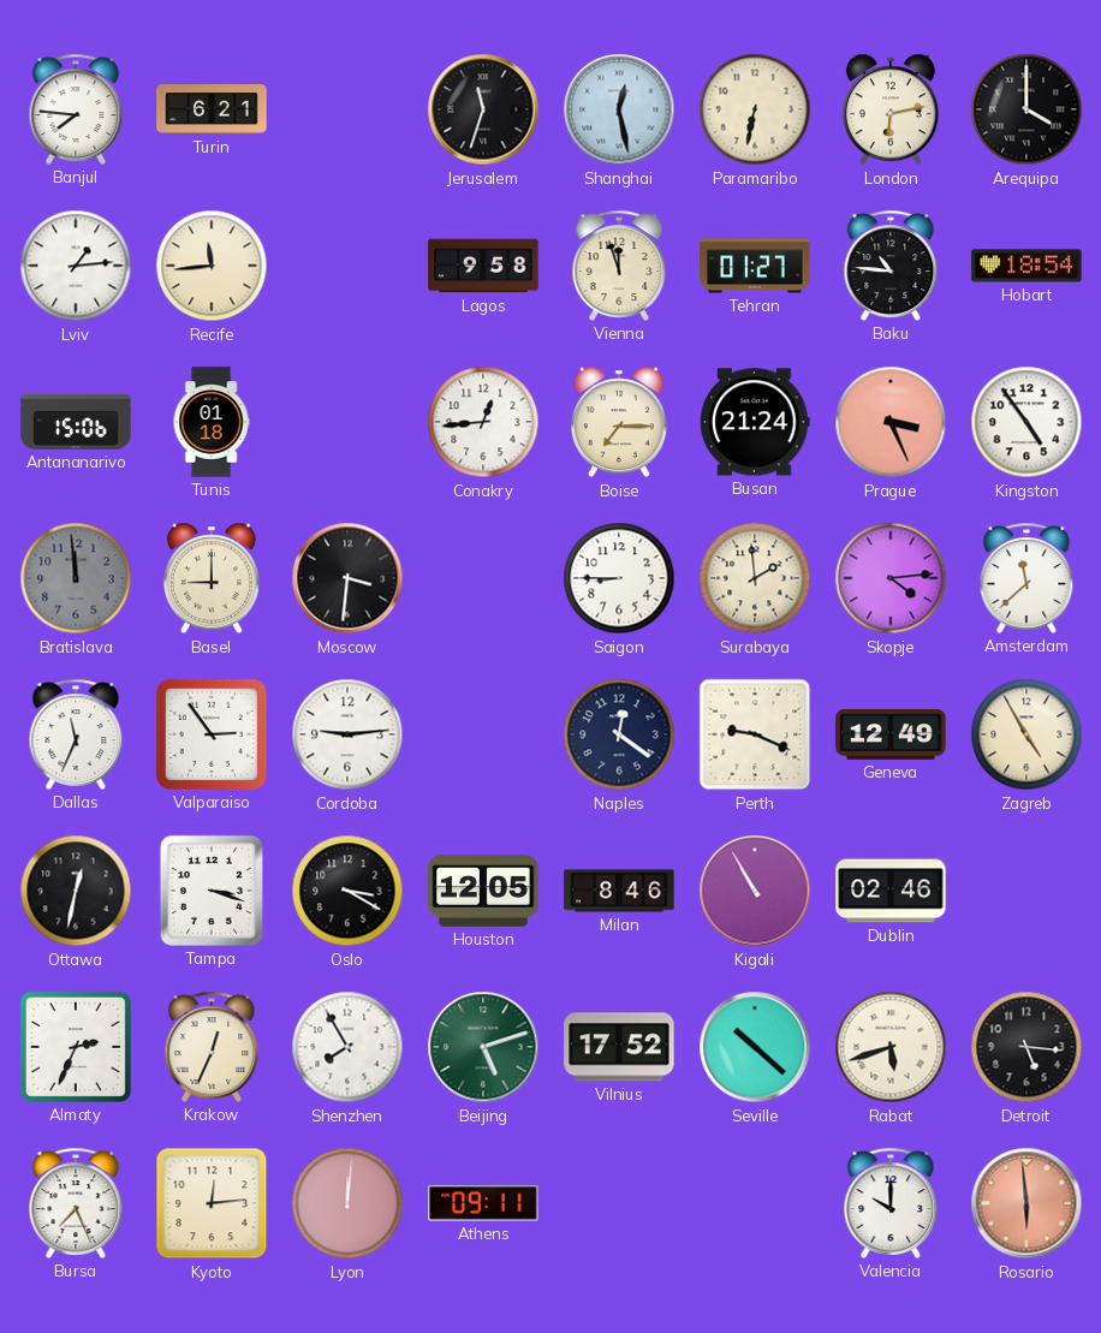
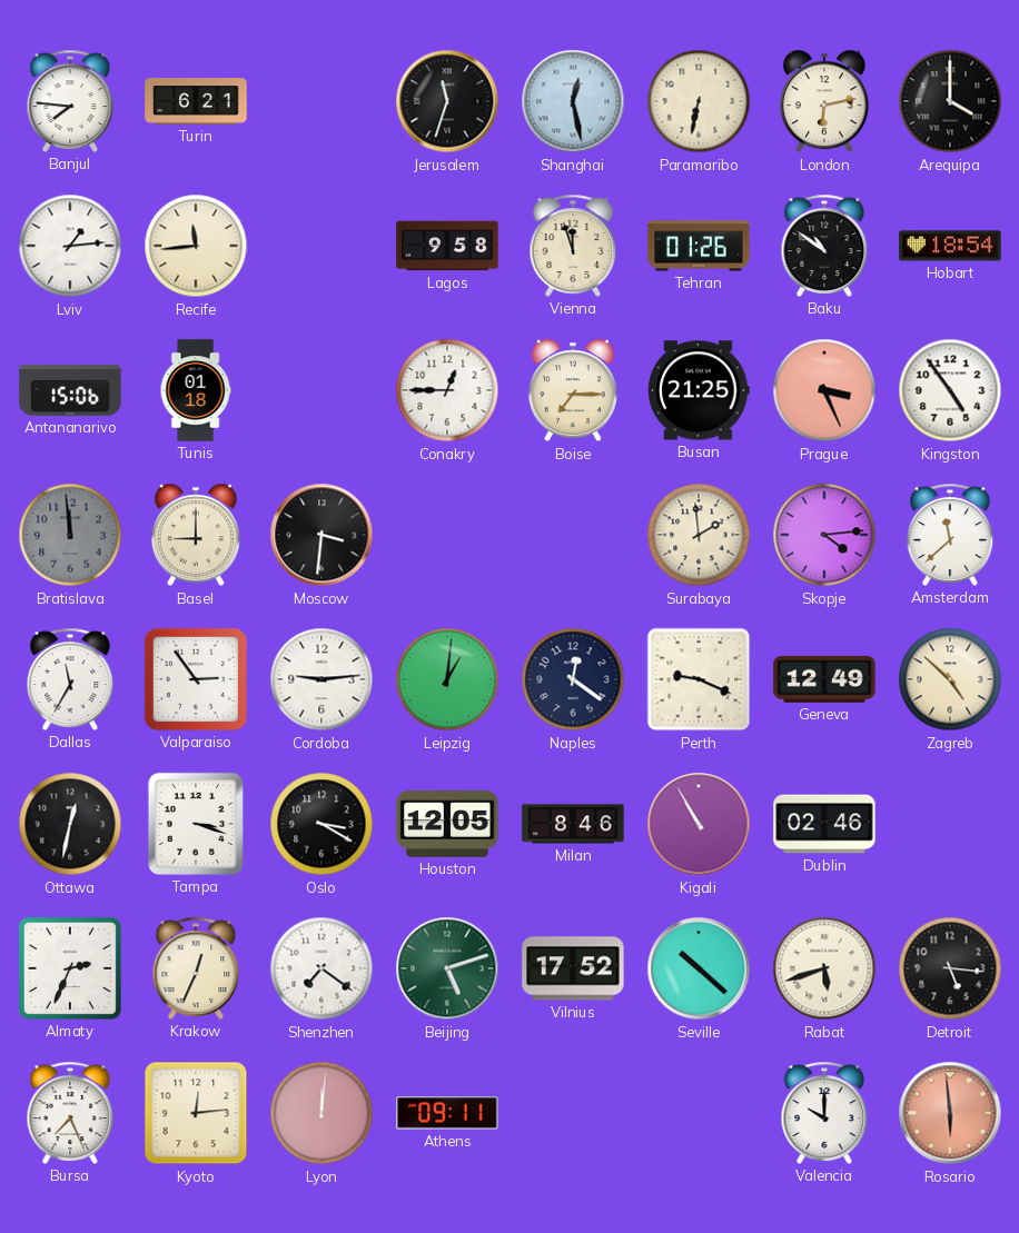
Tehran: 01:27 -> 01:26 (699, 246)
Baku: 10:46 -> 10:51 (824, 246)
Conakry: 12:44 -> 12:45 (447, 390)
Busan: 21:24 -> 21:25 (699, 390)
Saigon: 8:45 -> none (619, 578)
Dallas: 11:34 -> 11:35 (70, 679)
Leipzig: none -> 1:01 (447, 679)
Zagreb: 4:55 -> 4:52 (950, 679)
Shenzhen: 7:55 -> 7:21 (321, 968)
